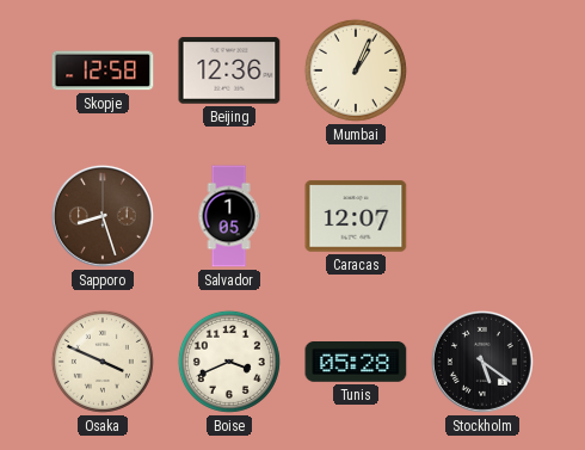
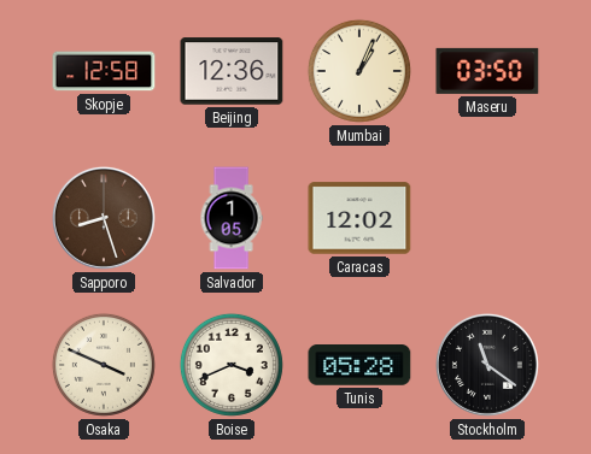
Maseru: none -> 03:50 (487, 71)
Caracas: 12:07 -> 12:02 (359, 218)
Stockholm: 5:21 -> 11:21 (487, 365)
